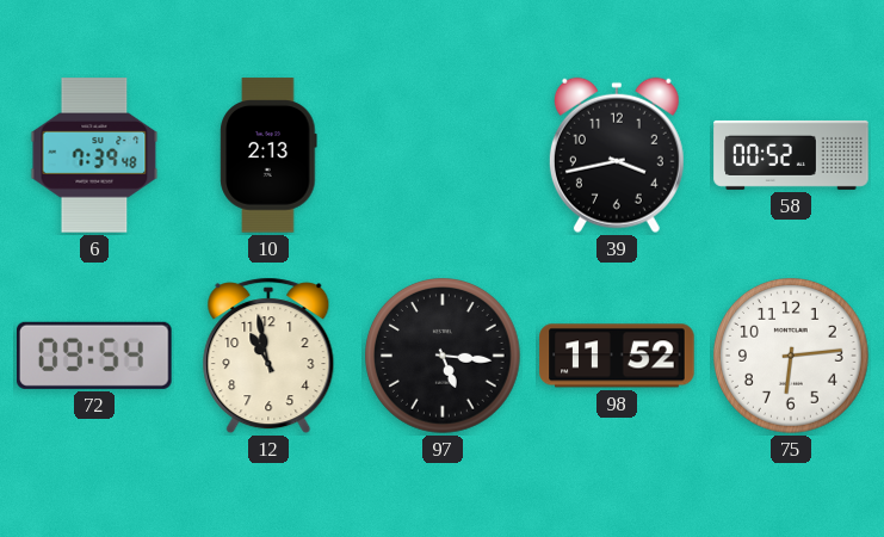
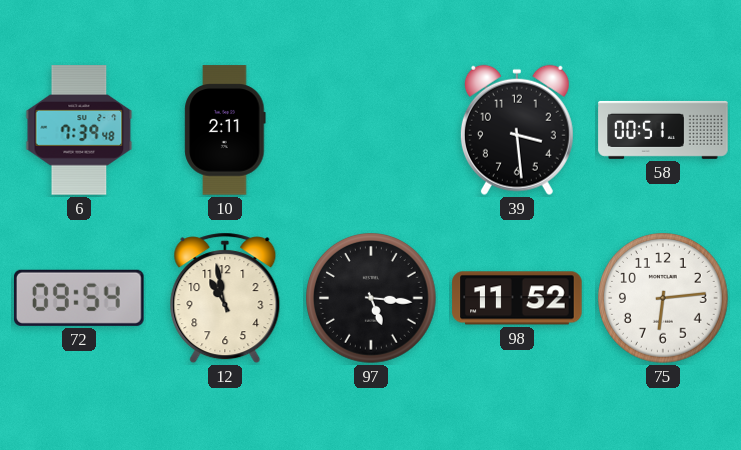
10: 2:13 -> 2:11 (225, 130)
39: 3:43 -> 3:29 (517, 130)
58: 00:52 -> 00:51 (663, 130)
